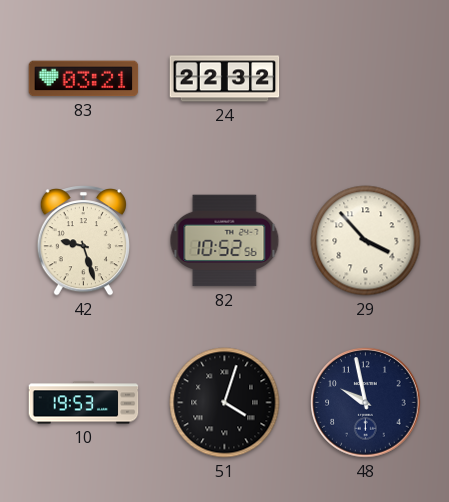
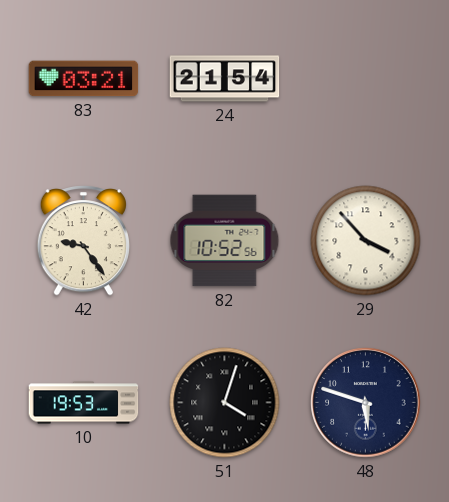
24: 22:32 -> 21:54 (225, 79)
42: 9:27 -> 9:24 (83, 241)
48: 9:58 -> 5:48 (366, 403)
